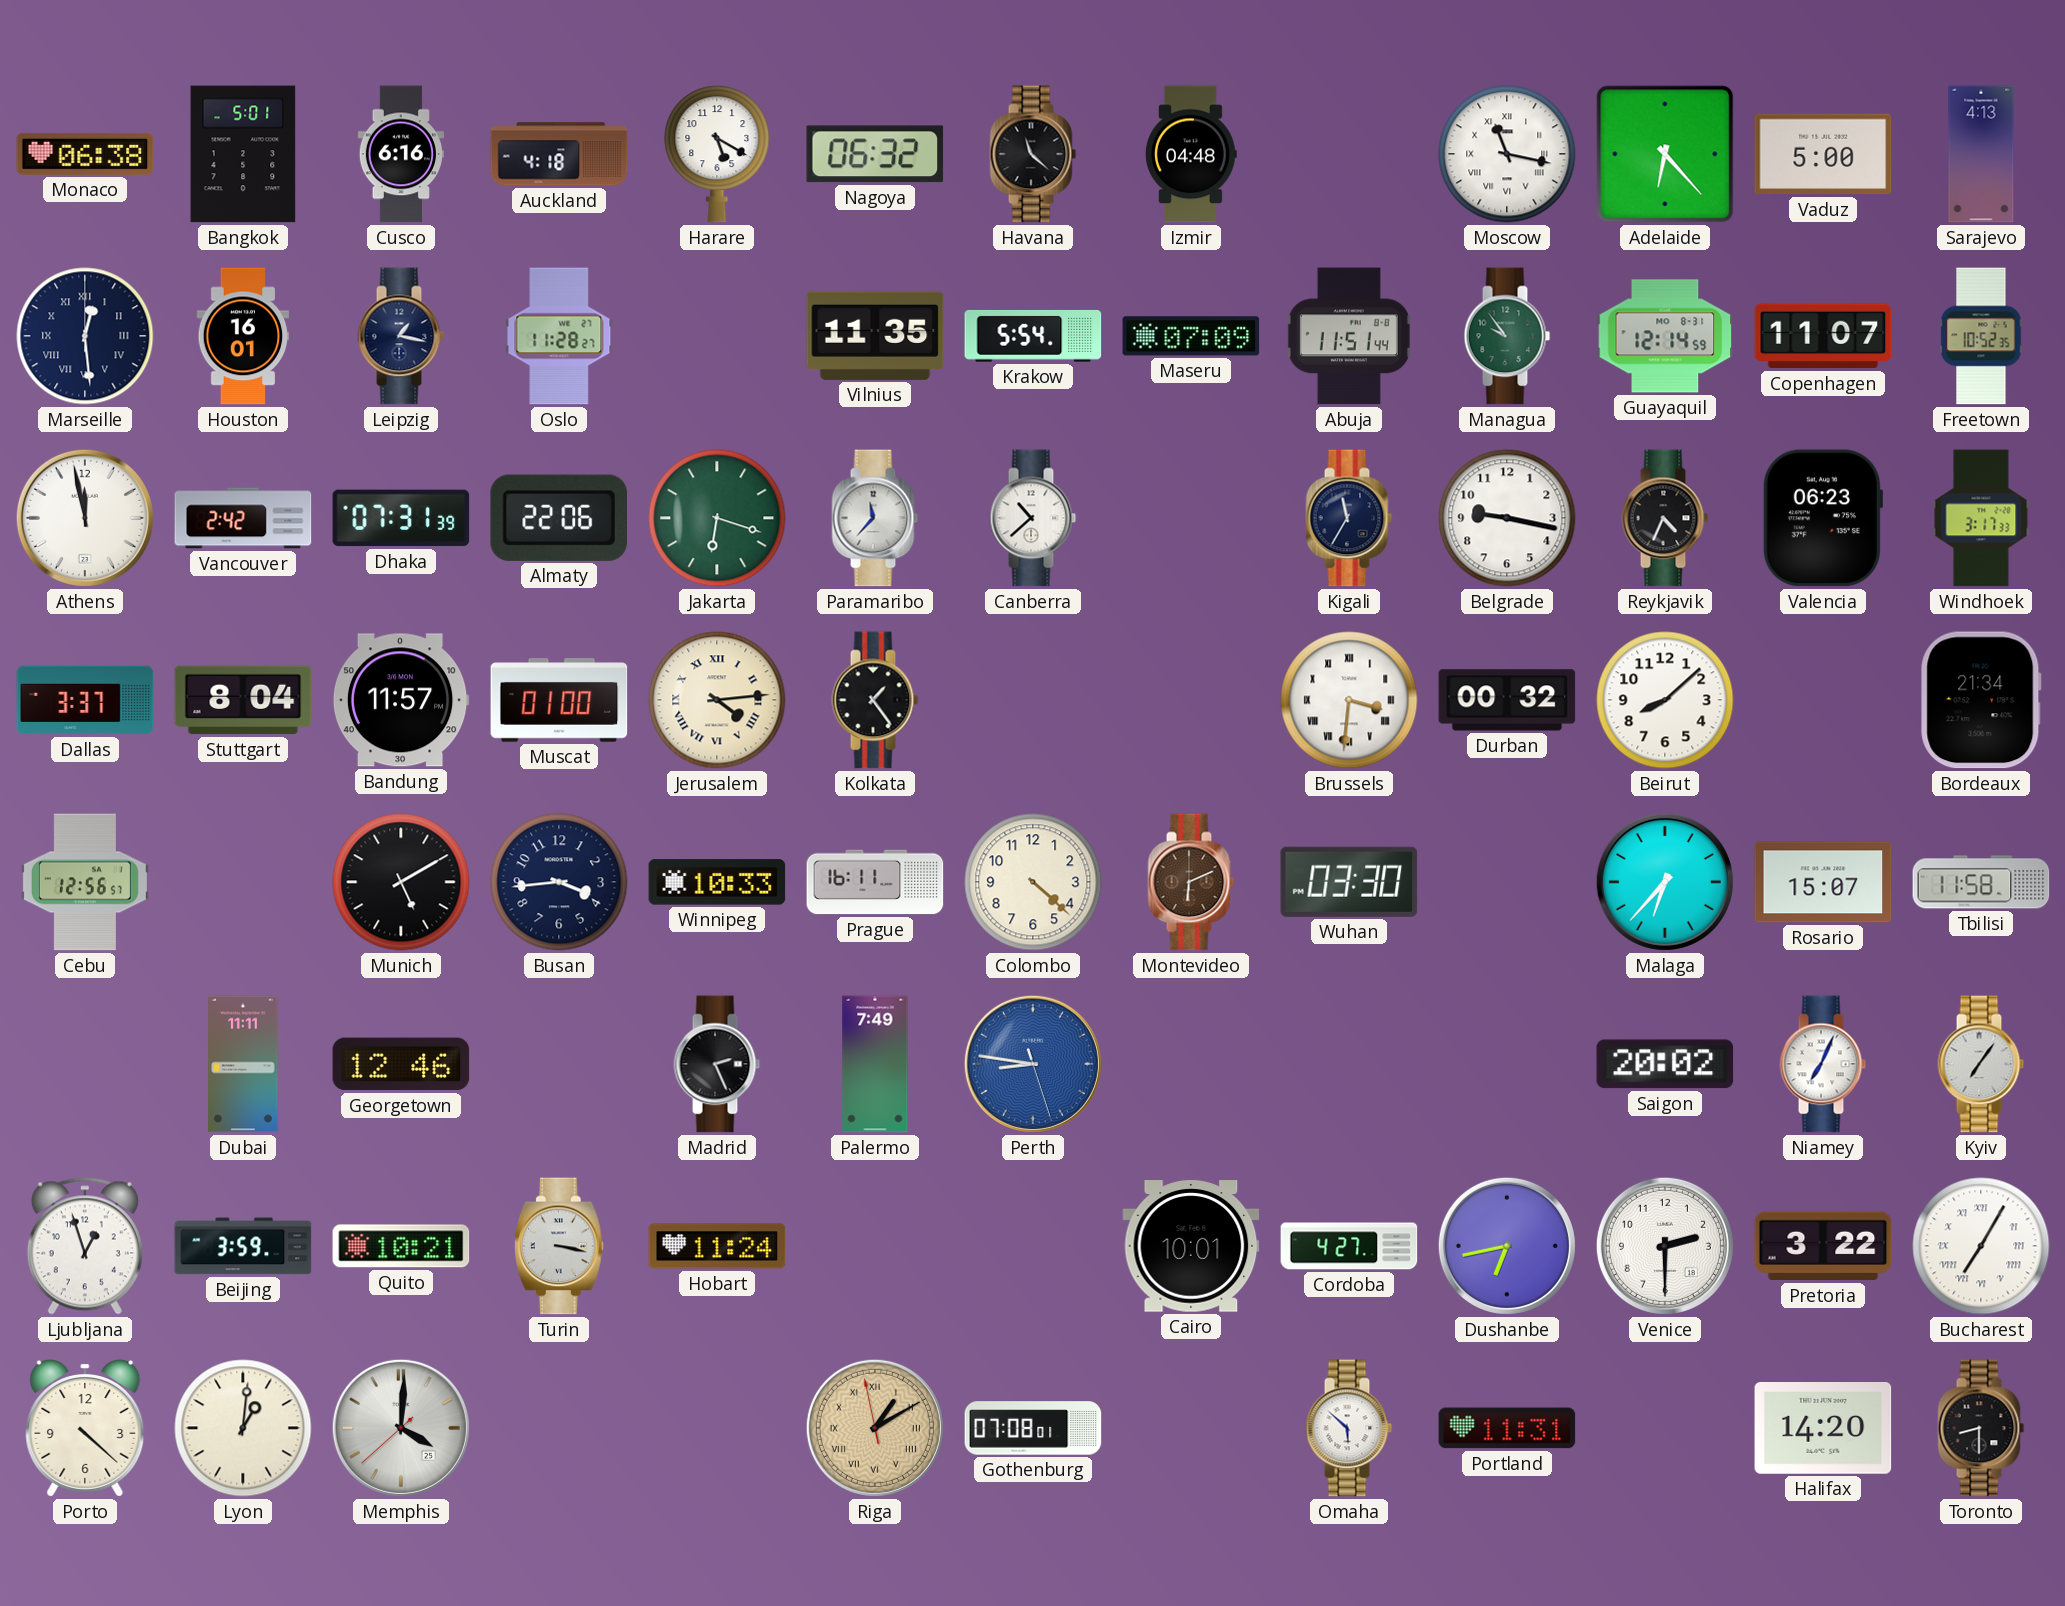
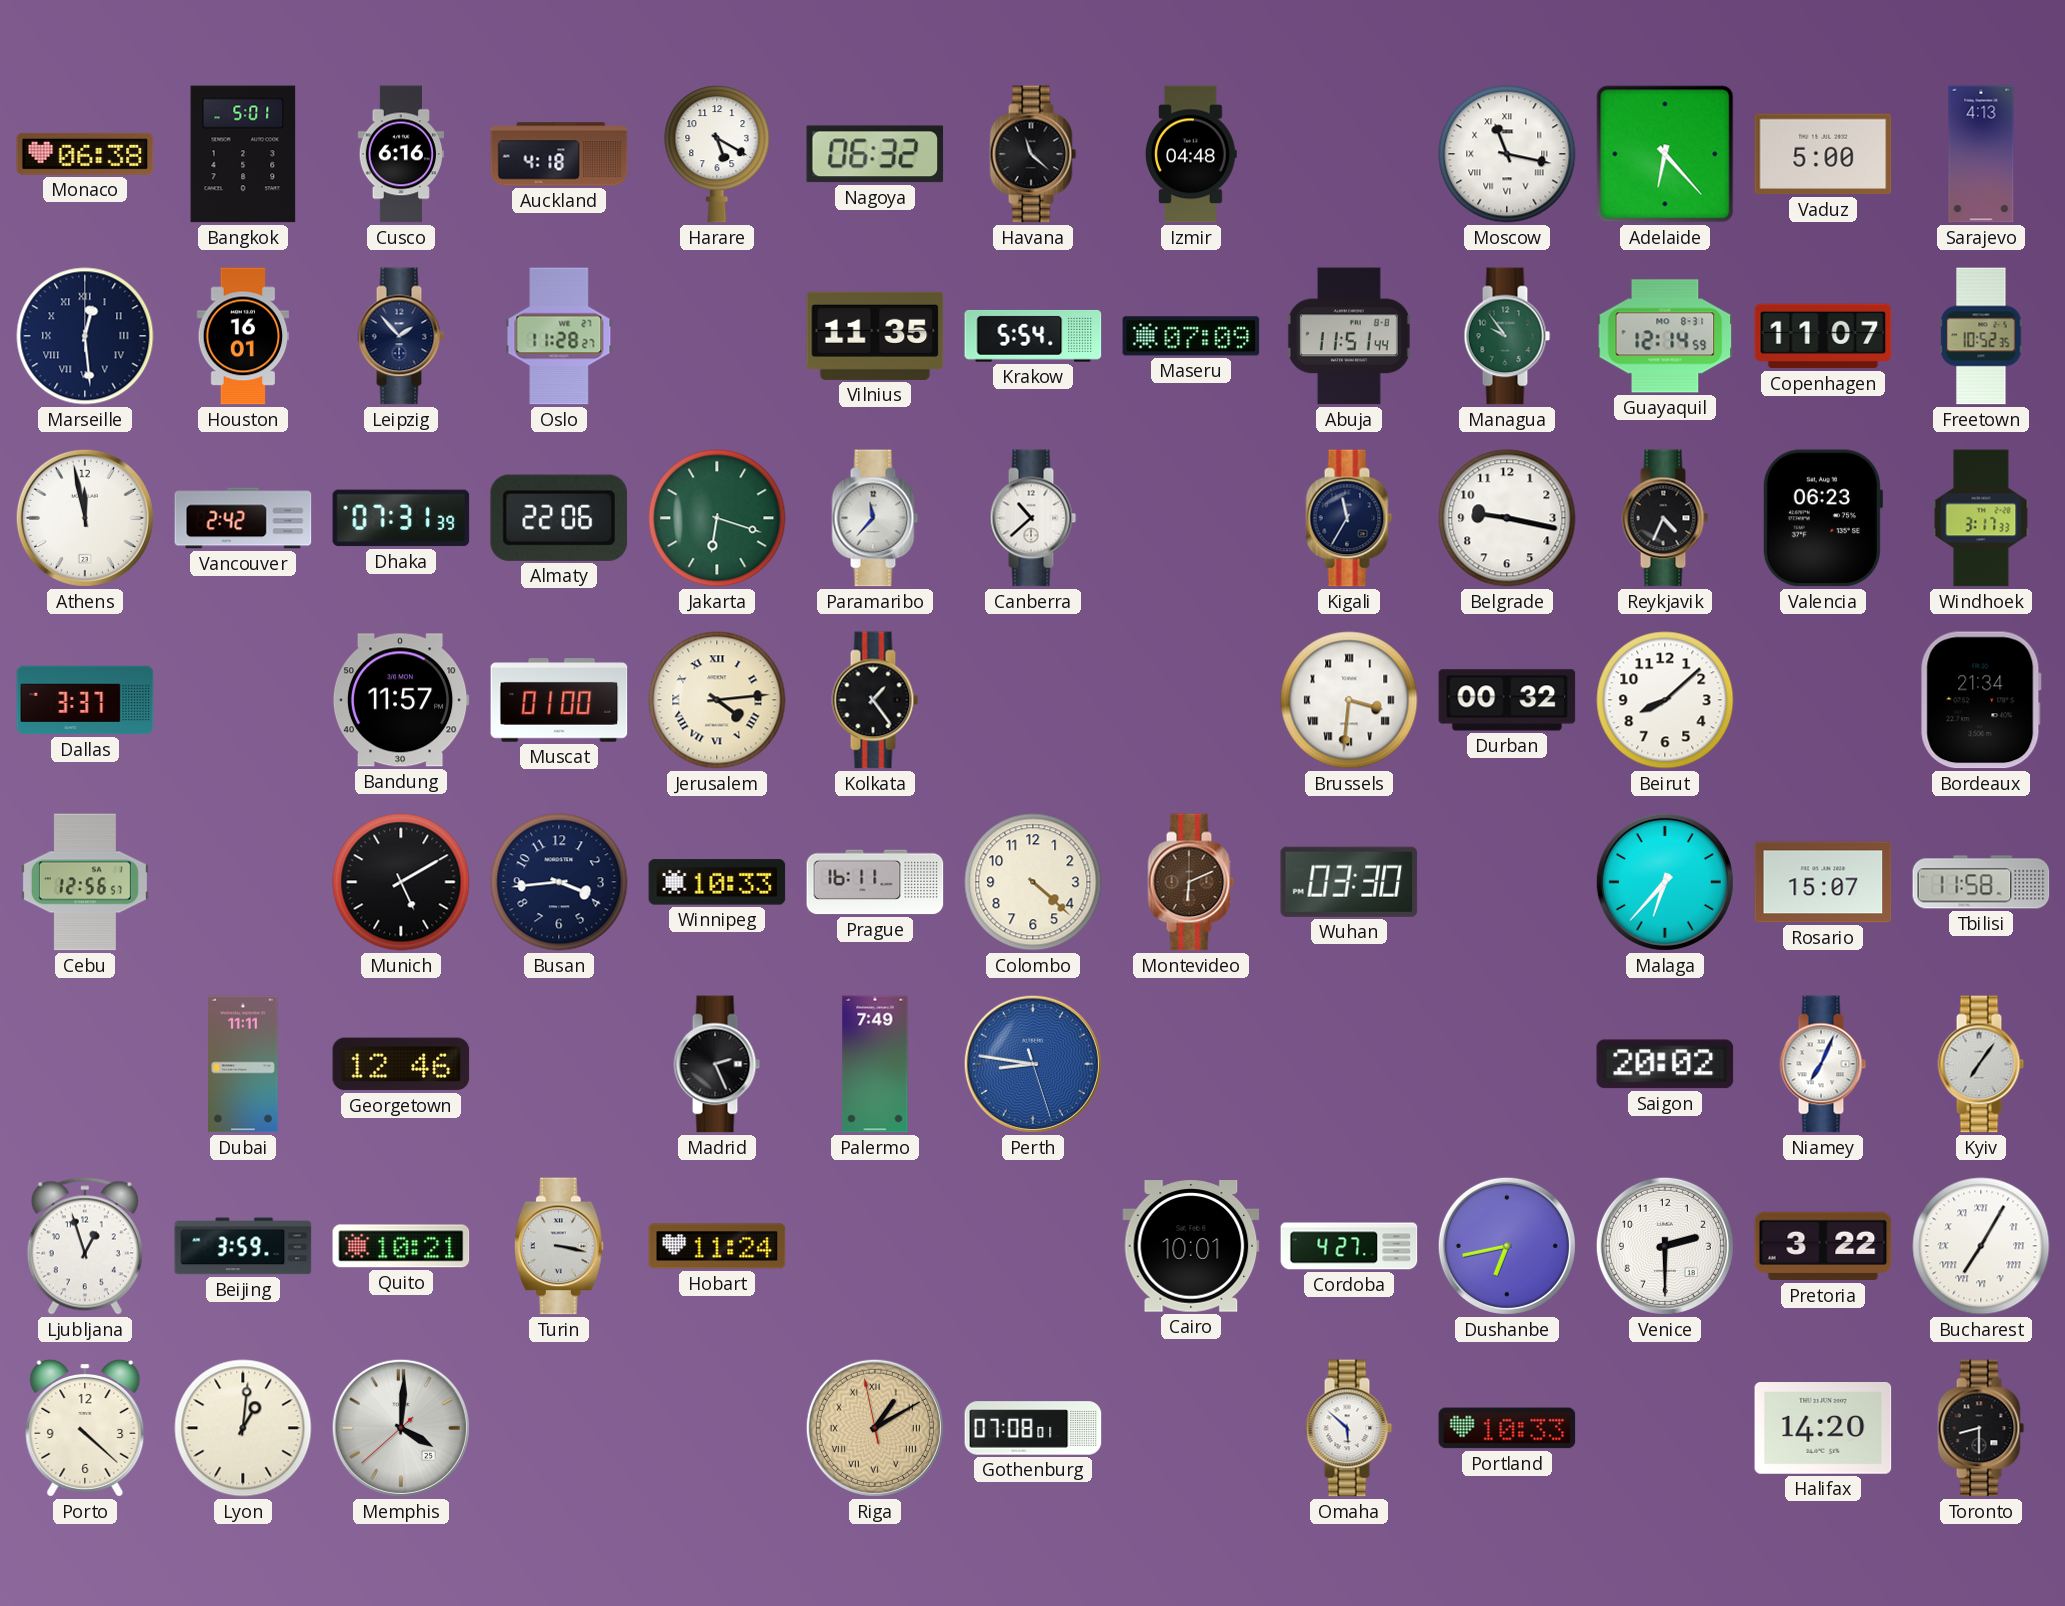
Leipzig: 1:17 -> 1:53 (401, 336)
Stuttgart: 8:04 -> none (243, 700)
Portland: 11:31 -> 10:33 (1507, 1428)
